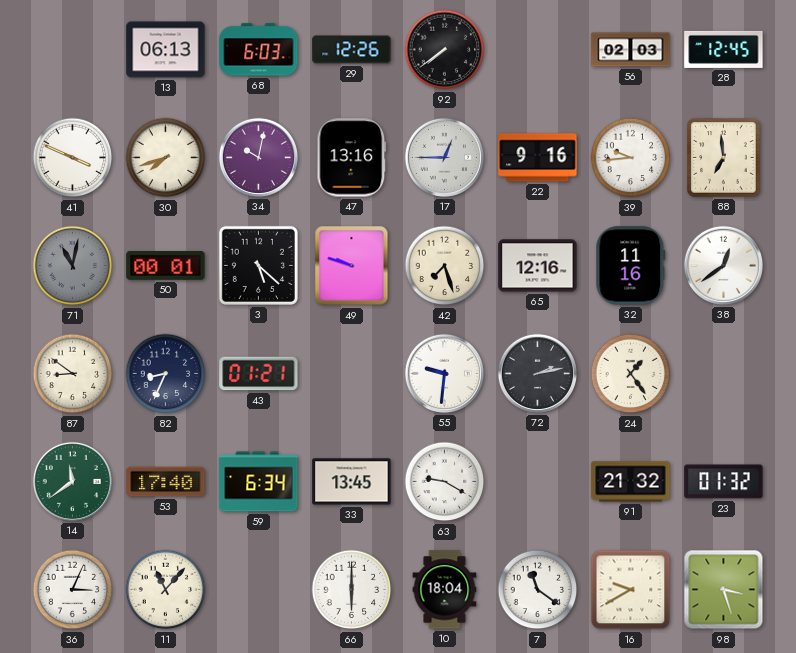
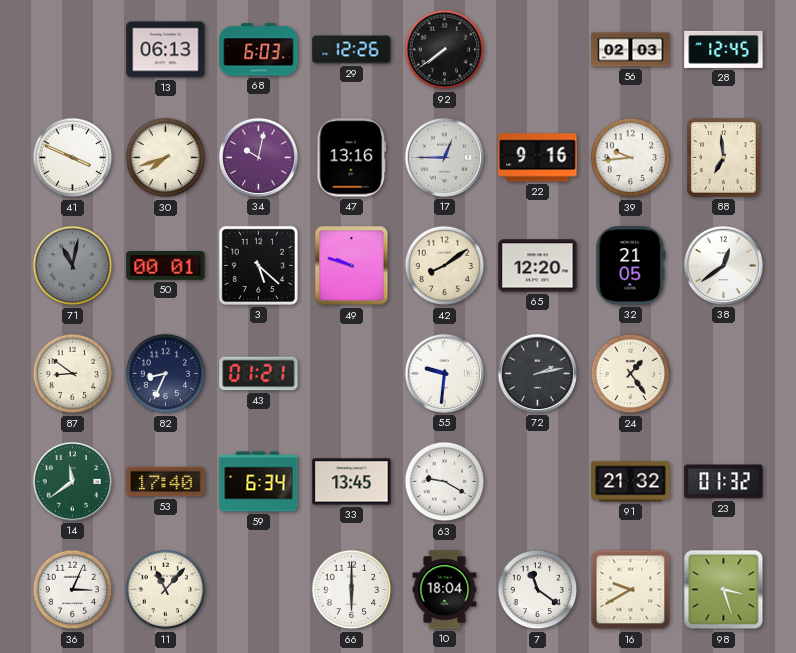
42: 7:27 -> 8:09 (445, 266)
65: 12:16 -> 12:20 (538, 266)
32: 11:16 -> 21:05 (631, 266)
